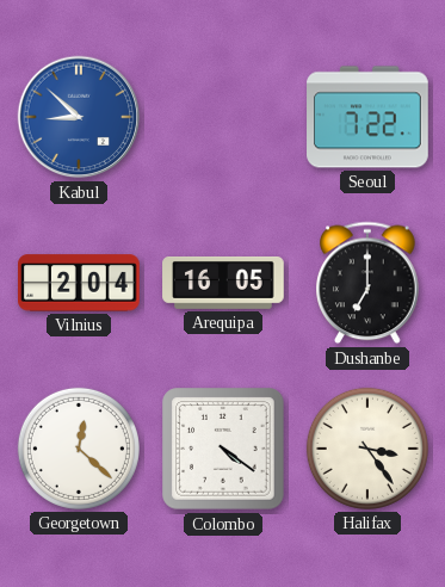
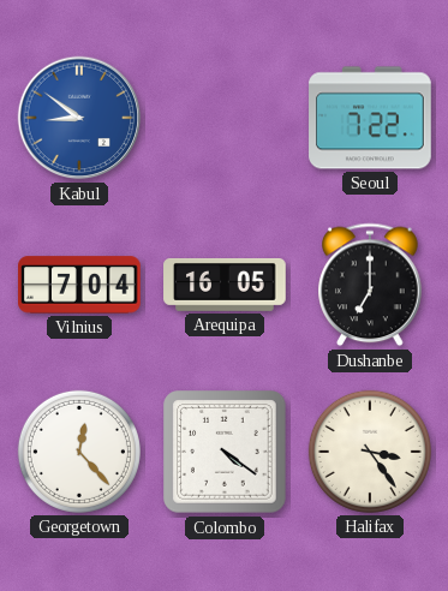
Kabul: 8:52 -> 8:51 (79, 118)
Vilnius: 2:04 -> 7:04 (80, 285)
Georgetown: 12:22 -> 12:23 (79, 452)
